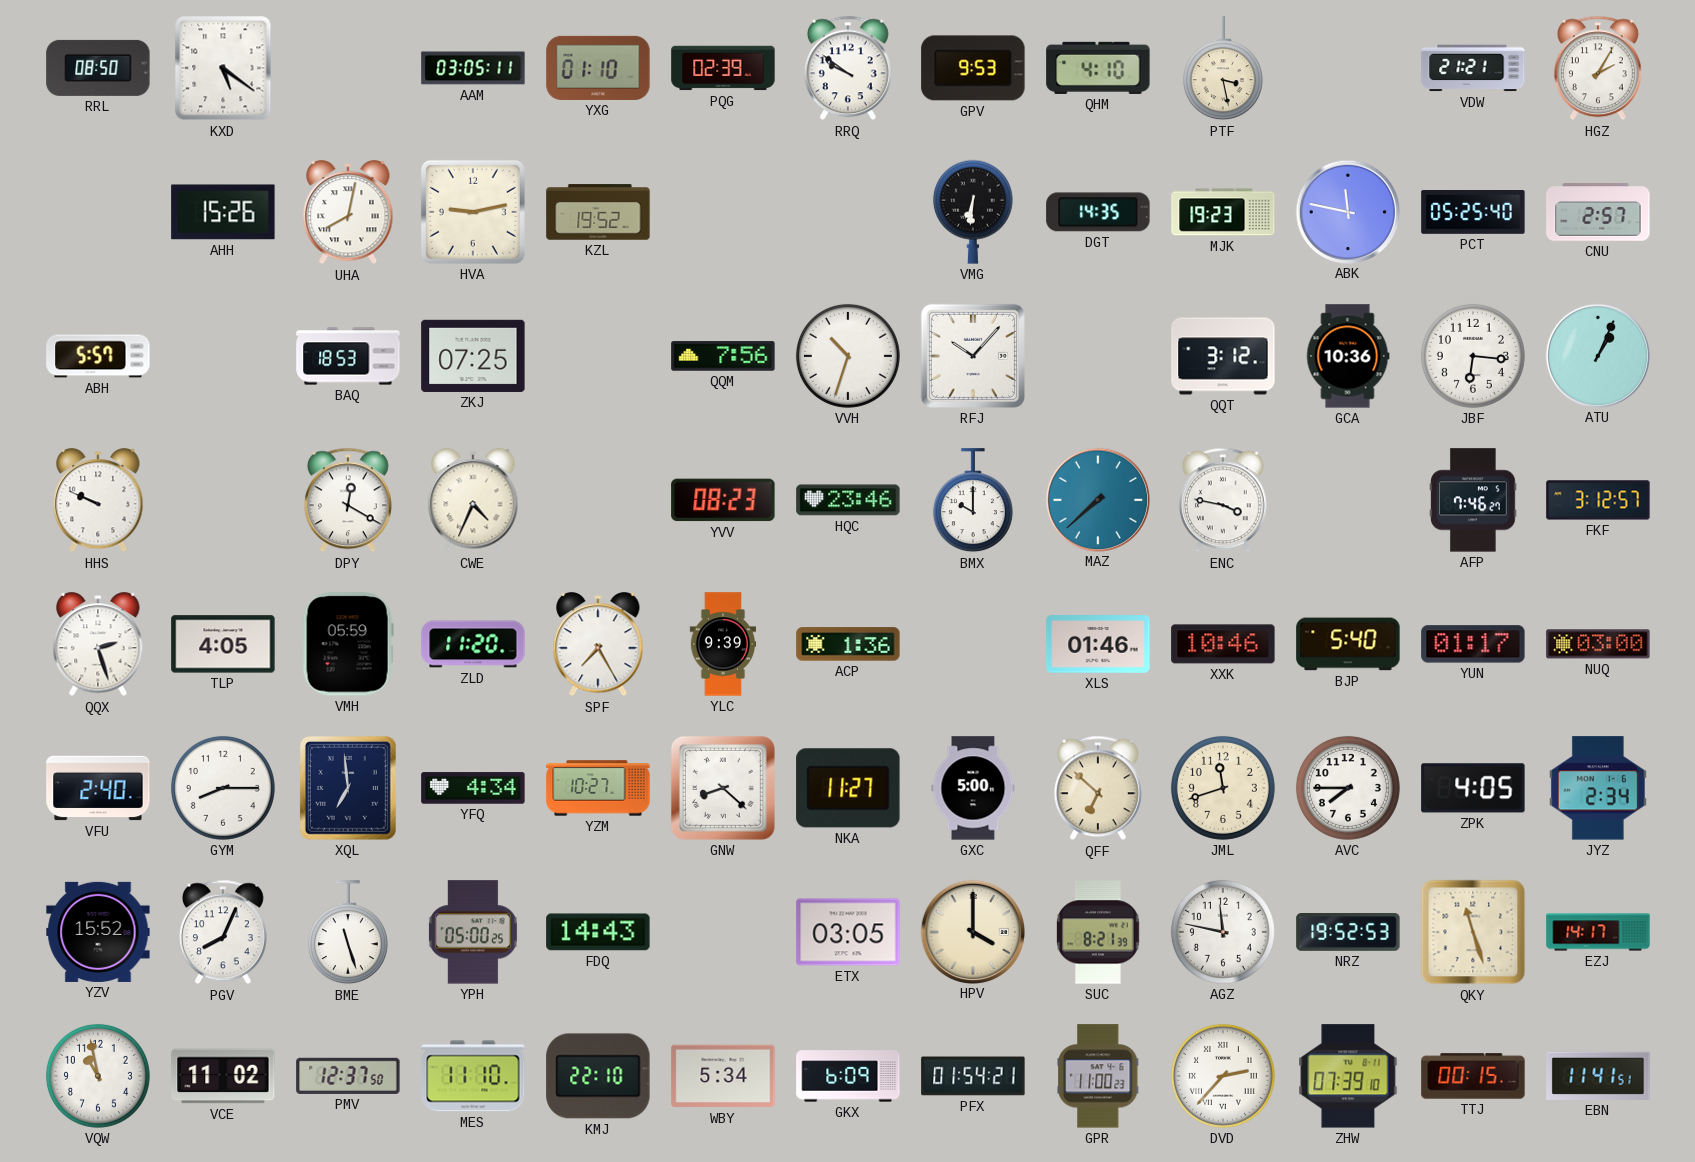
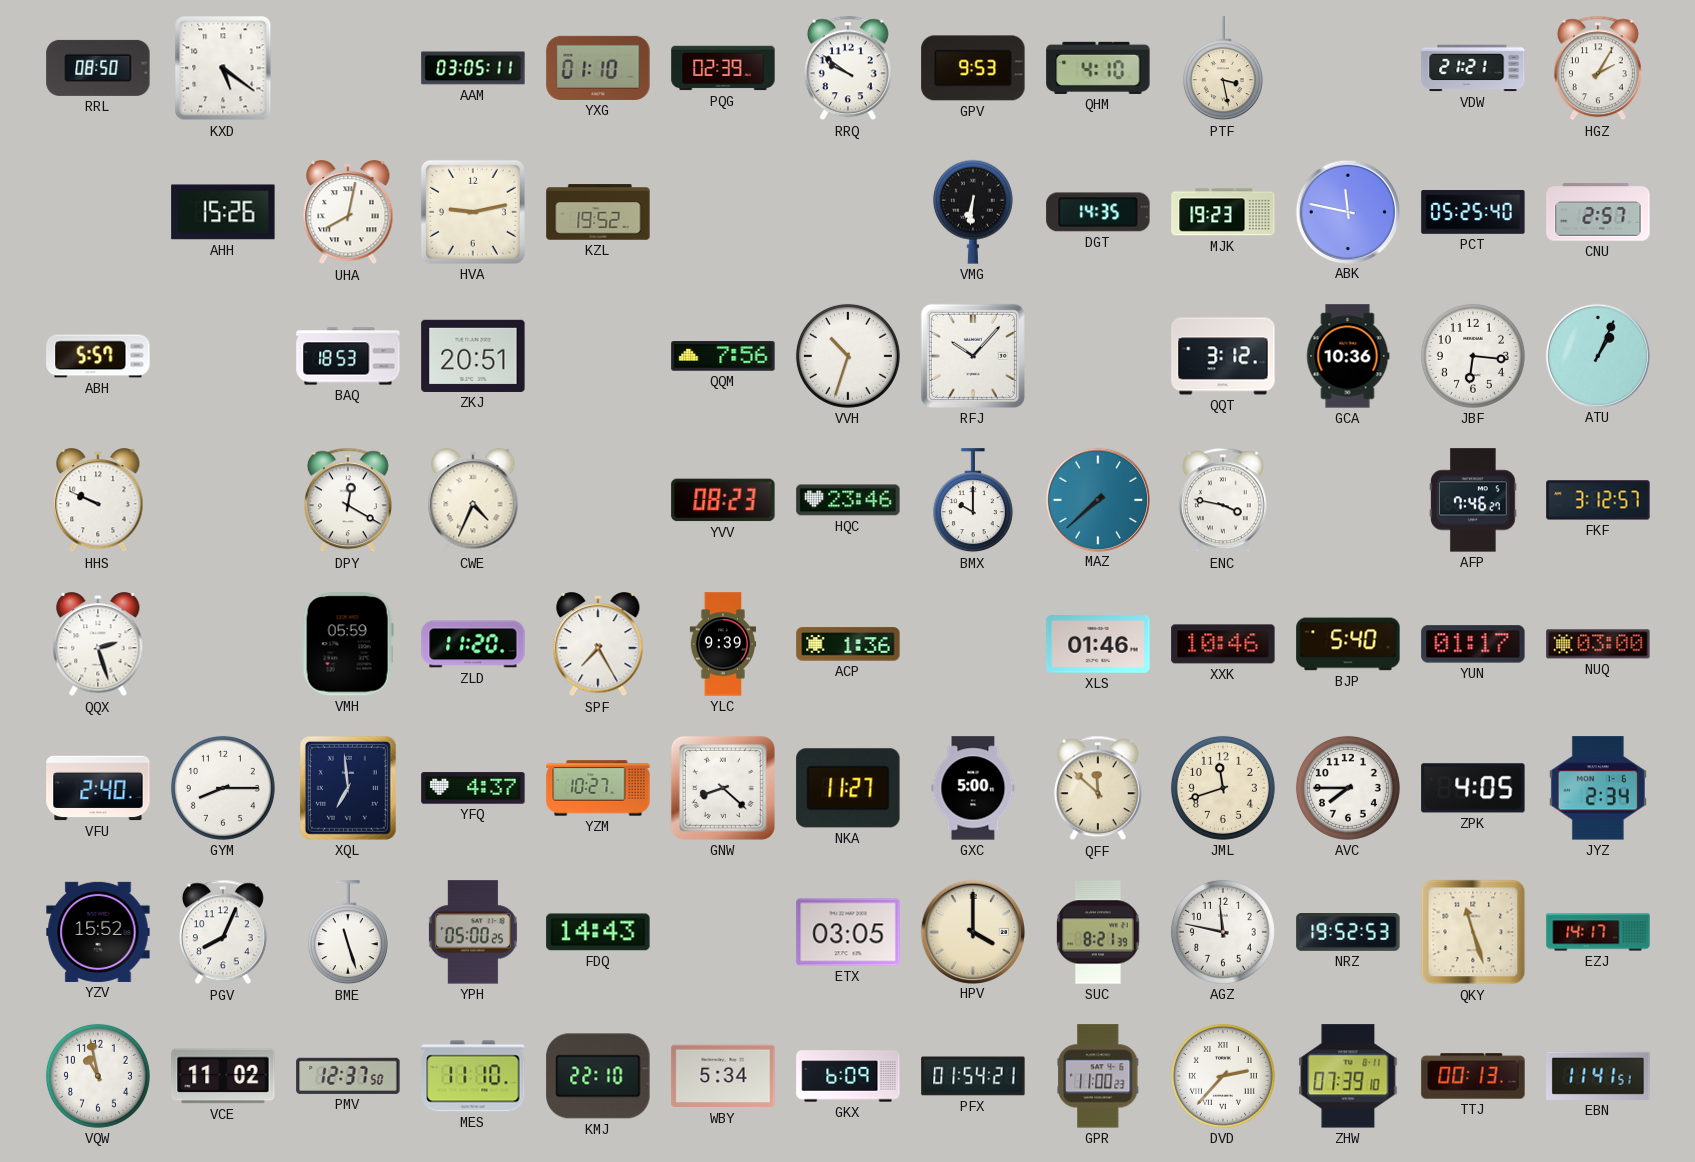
ZKJ: 07:25 -> 20:51 (473, 356)
TLP: 4:05 -> none (223, 644)
YFQ: 4:34 -> 4:37 (473, 788)
QFF: 6:52 -> 11:52 (1098, 788)
TTJ: 00:15 -> 00:13 (1473, 1076)
